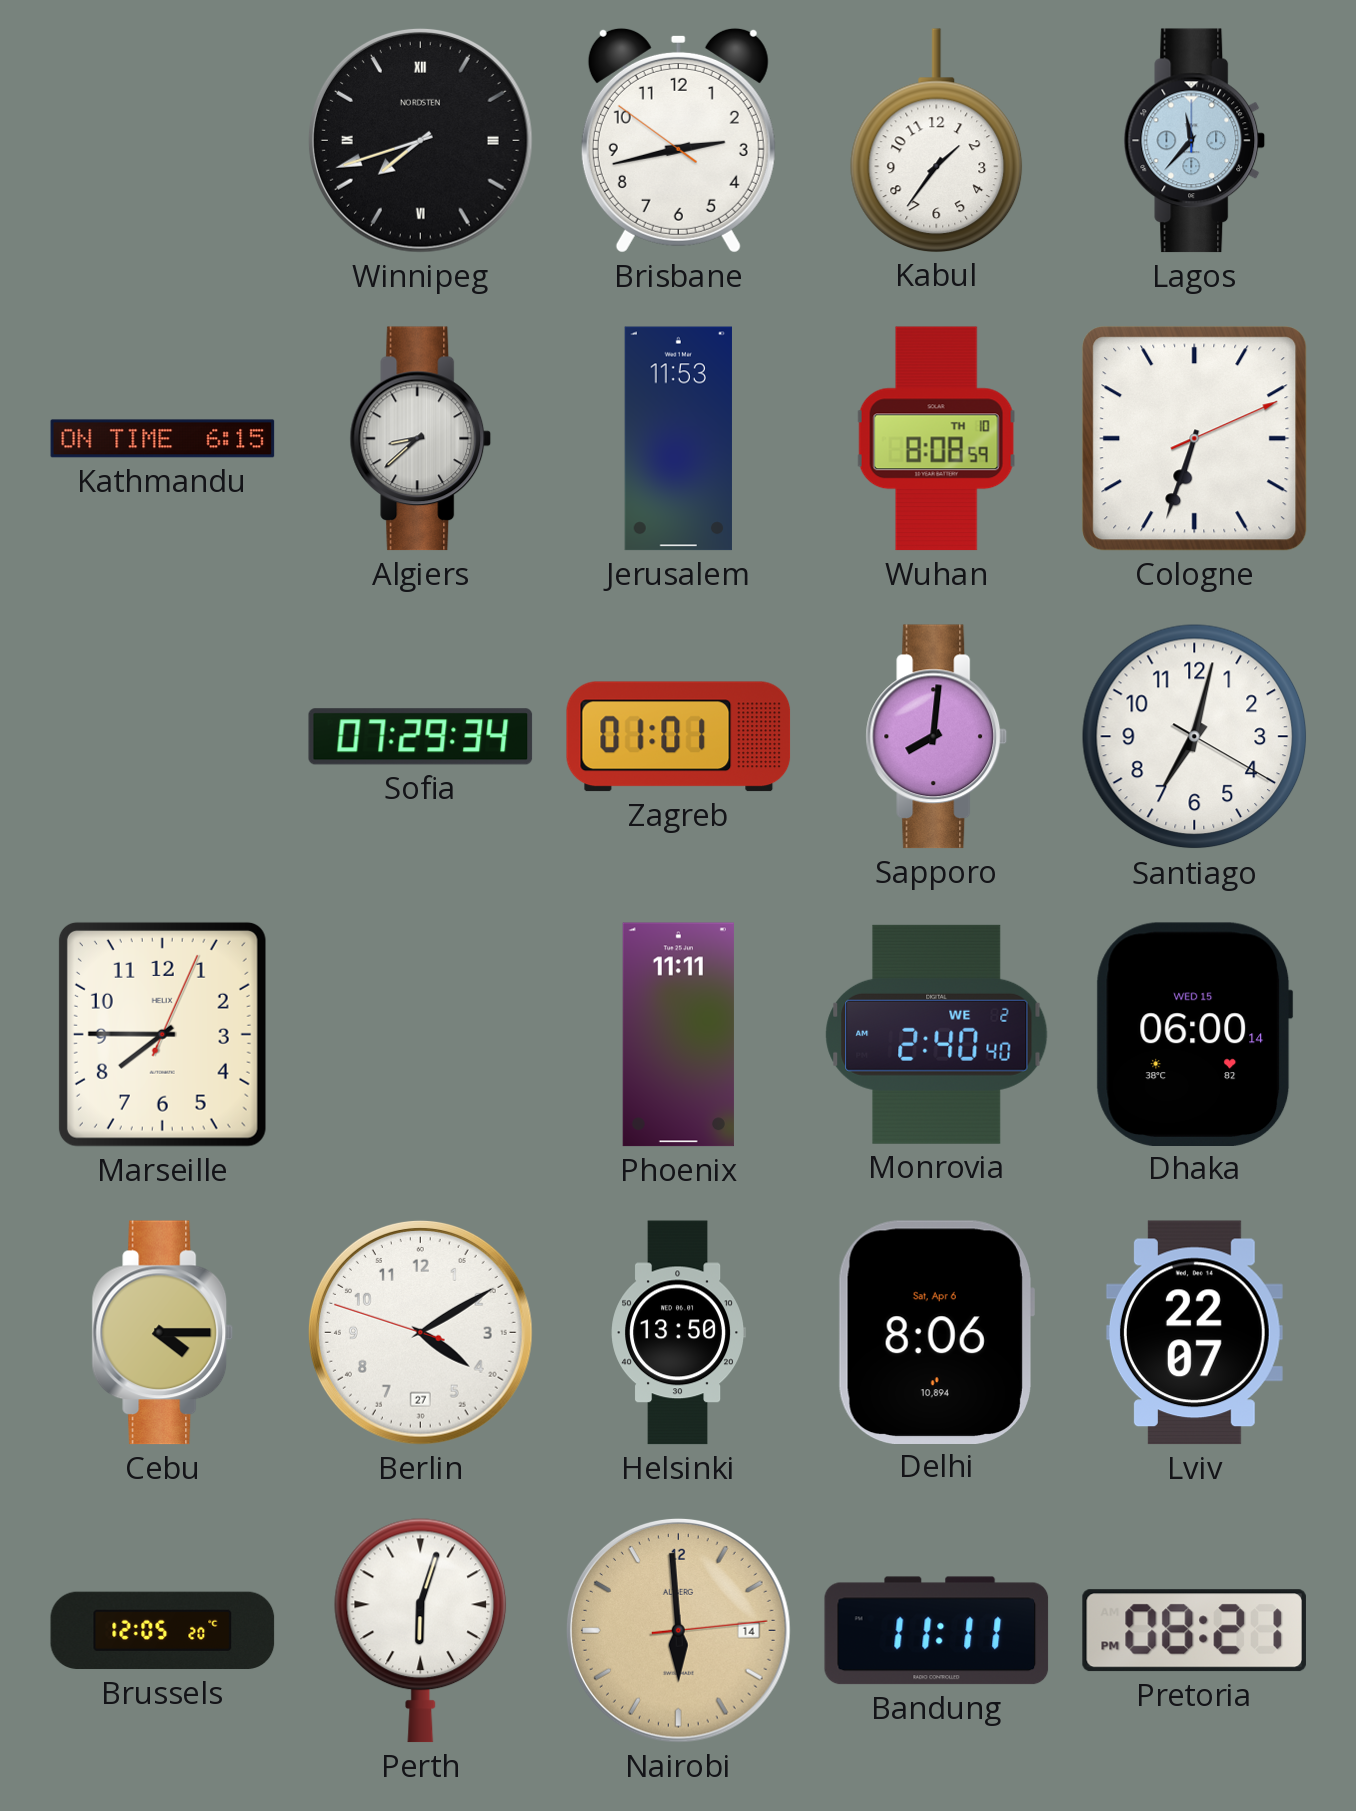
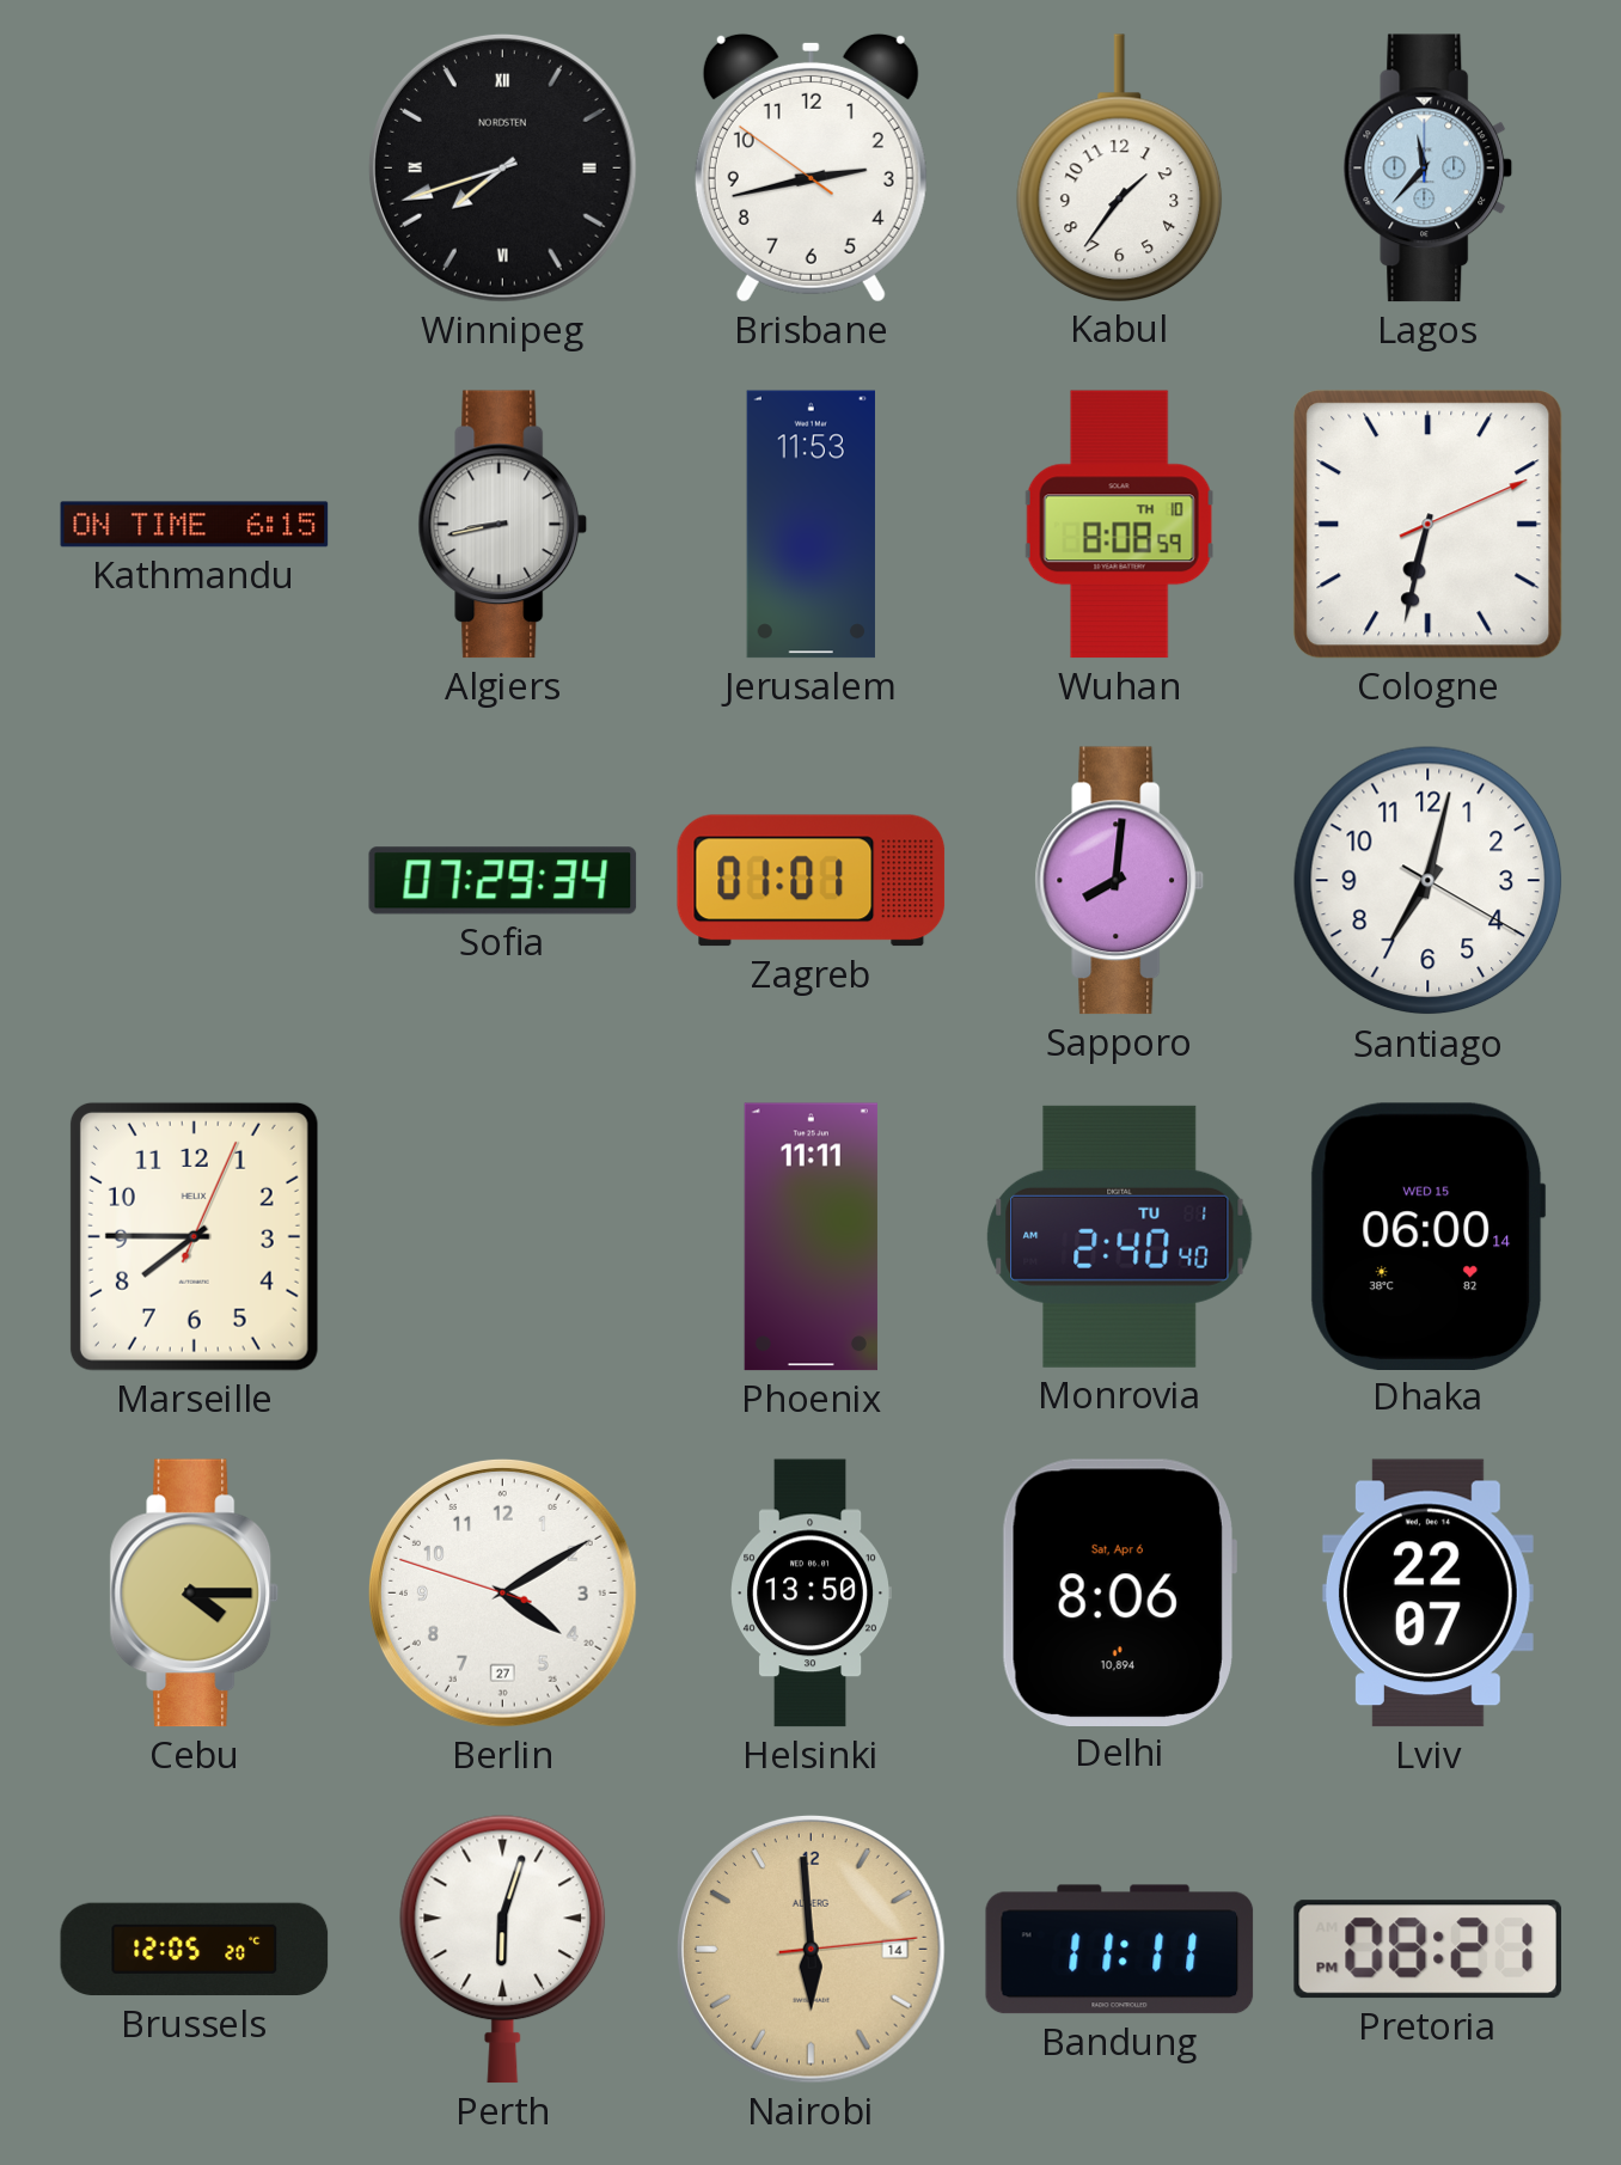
Algiers: 8:38 -> 8:43 (503, 525)
Cologne: 6:33 -> 6:32 (1429, 525)
Monrovia date: WE 2 -> TU 1 (1120, 1236)
